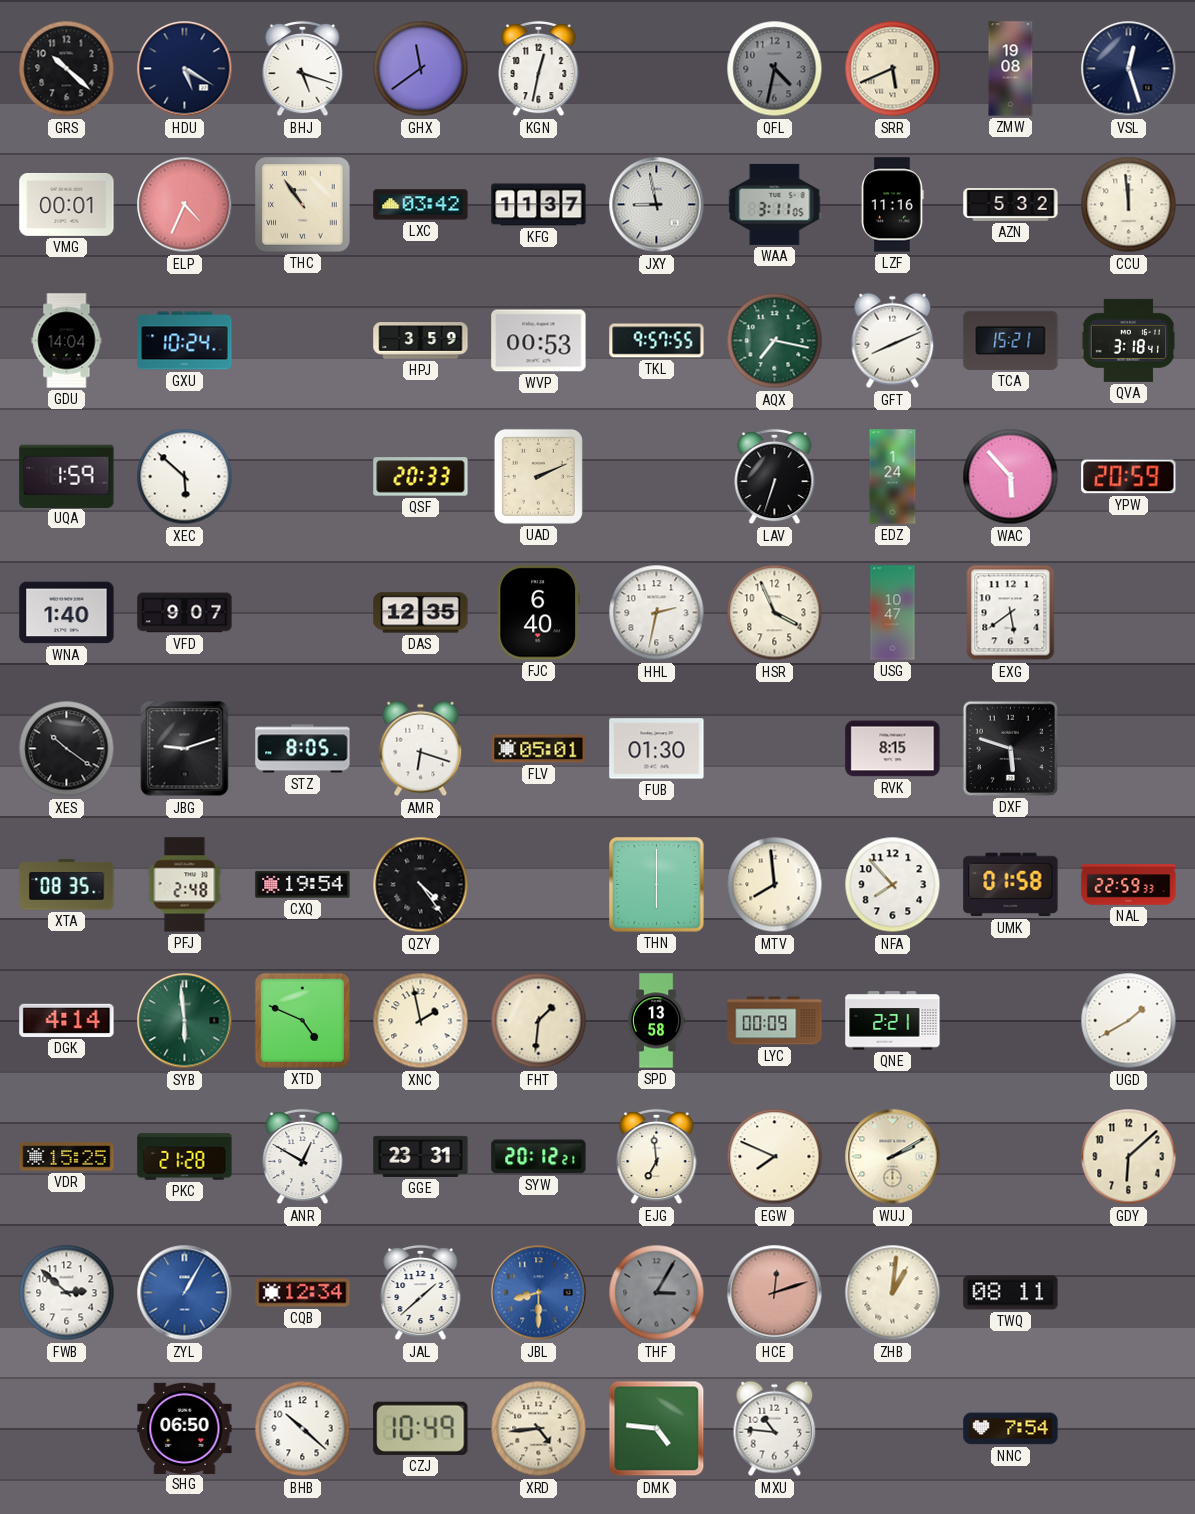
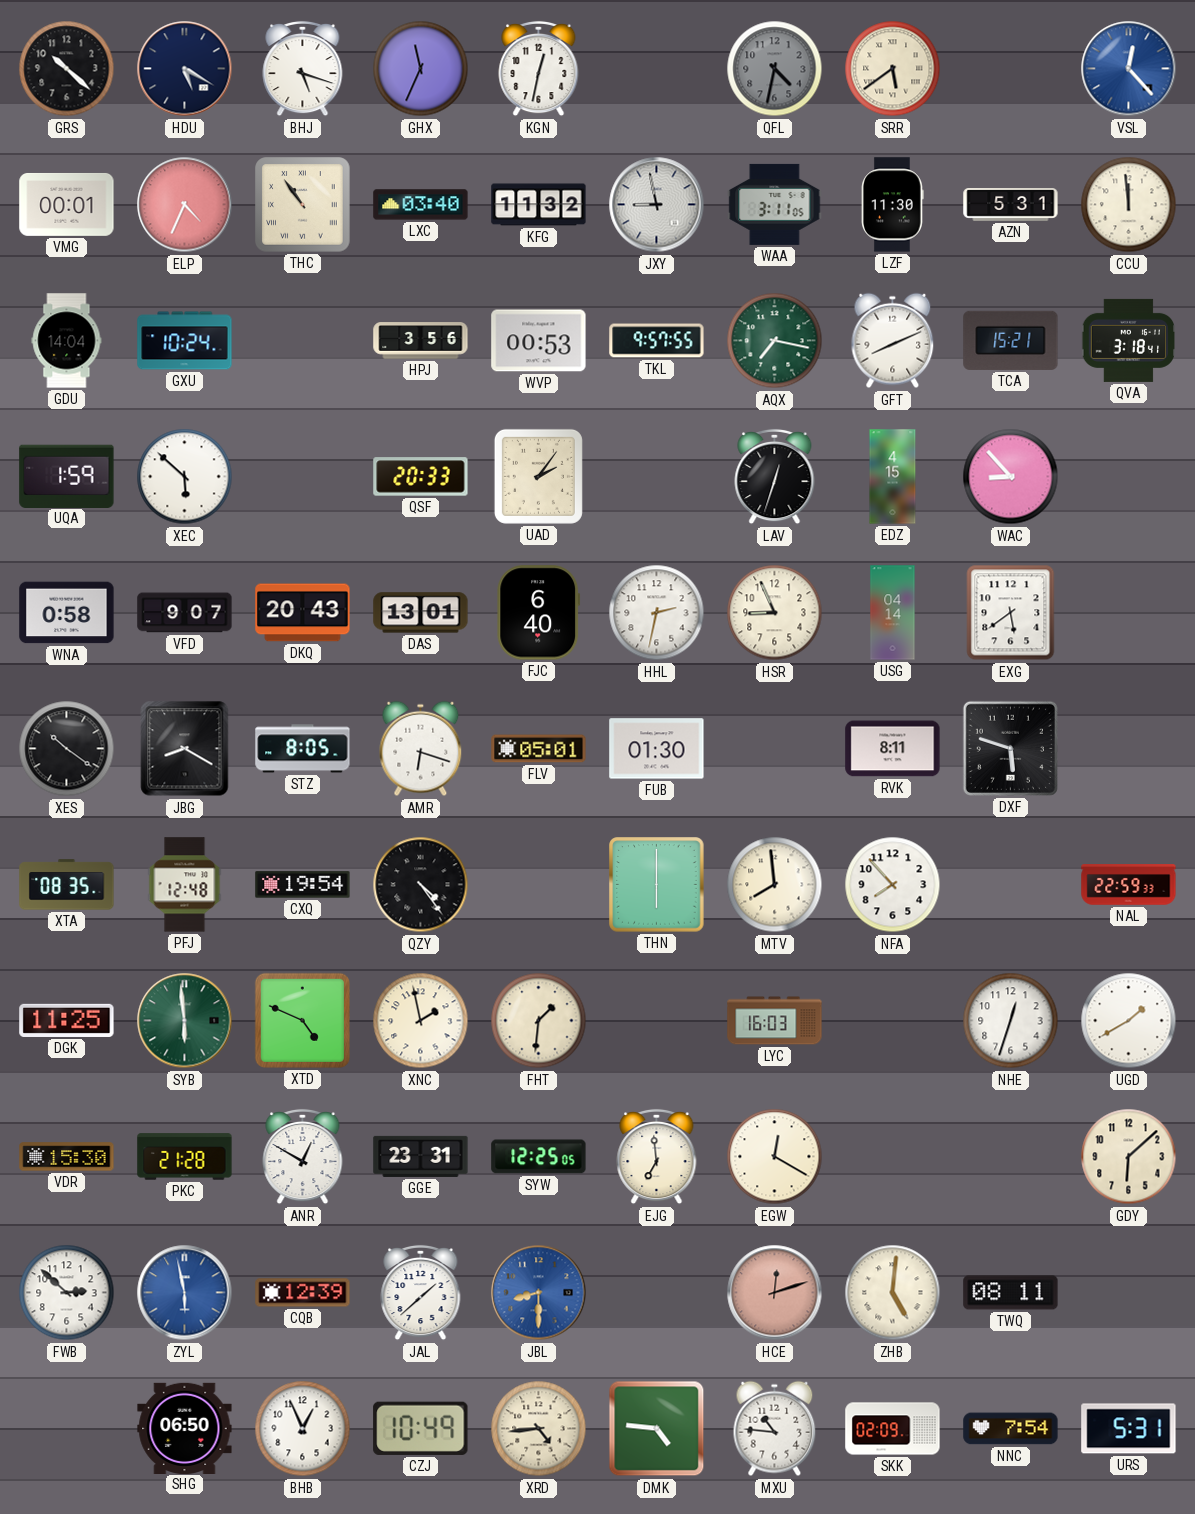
GHX: 11:39 -> 11:34 (421, 69)
SRR: 5:41 -> 5:39 (893, 69)
ZMW: 19:08 -> none (1011, 69)
VSL: 12:27 -> 12:23 (1129, 69)
VSL dial: navy -> blue (1129, 69)
LXC: 03:42 -> 03:40 (421, 205)
KFG: 11:37 -> 11:32 (539, 205)
LZF: 11:16 -> 11:30 (893, 205)
AZN: 5:32 -> 5:31 (1011, 205)
HPJ: 3:59 -> 3:56 (421, 341)
UAD: 2:11 -> 2:06 (538, 476)
LAV: 6:33 -> 12:33 (775, 477)
EDZ: 1:24 -> 4:15 (893, 477)
WAC: 5:53 -> 8:53 (1011, 477)
YPW: 20:59 -> none (1129, 477)
WNA: 1:40 -> 0:58 (67, 613)
DKQ: none -> 20:43 (303, 613)
DAS: 12:35 -> 13:01 (421, 613)
HSR: 3:56 -> 8:56 (775, 613)
USG: 10:47 -> 04:14 (893, 613)
JBG: 9:12 -> 8:20 (185, 749)
RVK: 8:15 -> 8:11 (893, 749)
PFJ: 2:48 -> 12:48 (185, 885)
UMK: 01:58 -> none (1011, 885)
DGK: 4:14 -> 11:25 (67, 1020)
SPD: 13:58 -> none (656, 1021)
LYC: 00:09 -> 16:03 (775, 1021)
QNE: 2:21 -> none (893, 1021)
NHE: none -> 12:33 (1011, 1021)
VDR: 15:25 -> 15:30 (67, 1157)
SYW: 20:12 -> 12:25 (539, 1157)
EGW: 7:49 -> 12:20 (775, 1157)
WUJ: 2:10 -> none (893, 1157)
ZYL: 1:05 -> 5:58 (185, 1293)
CQB: 12:34 -> 12:39 (303, 1293)
THF: 3:05 -> none (657, 1293)
ZHB: 1:01 -> 5:01 (893, 1293)
BHB: 10:22 -> 12:56 (303, 1429)
SKK: none -> 02:09 (893, 1429)
URS: none -> 5:31 (1129, 1429)
